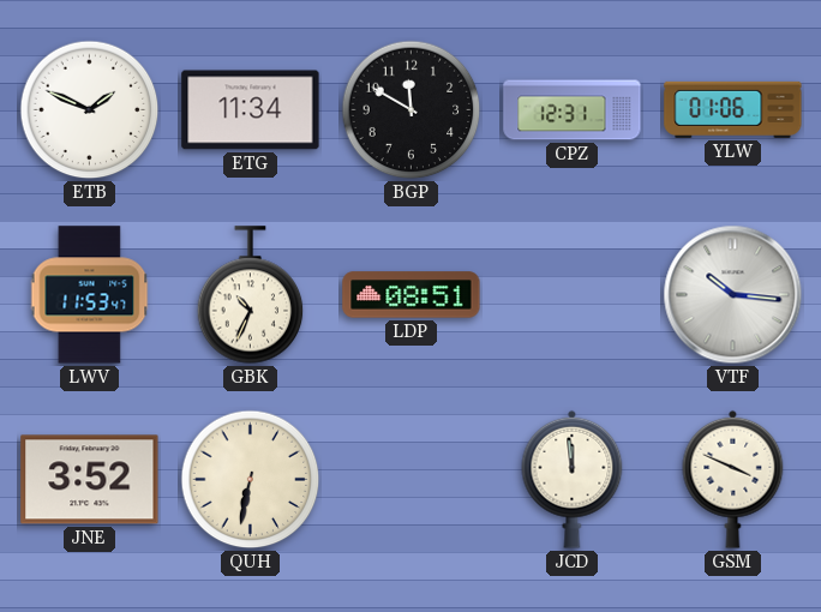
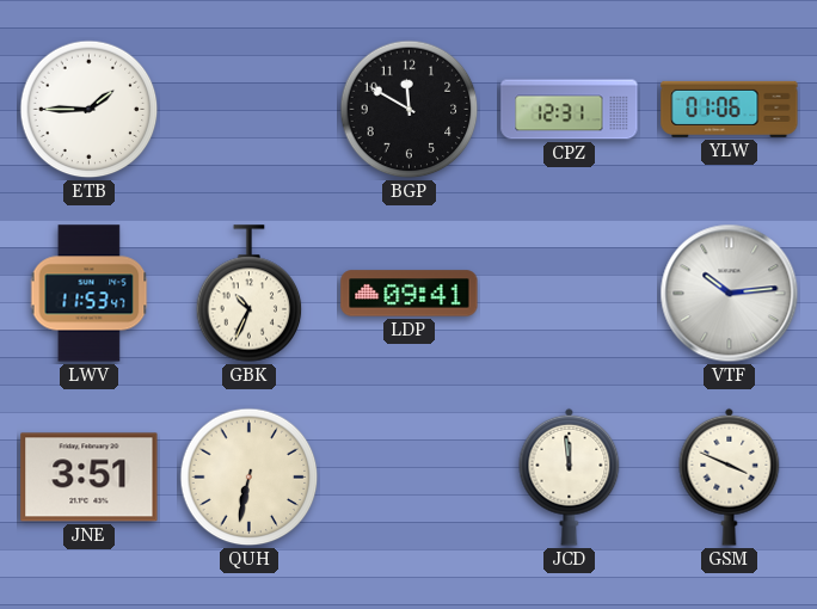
ETB: 1:49 -> 1:45 (90, 110)
ETG: 11:34 -> none (251, 110)
LDP: 08:51 -> 09:41 (410, 294)
VTF: 10:16 -> 10:14 (730, 294)
JNE: 3:52 -> 3:51 (90, 478)
